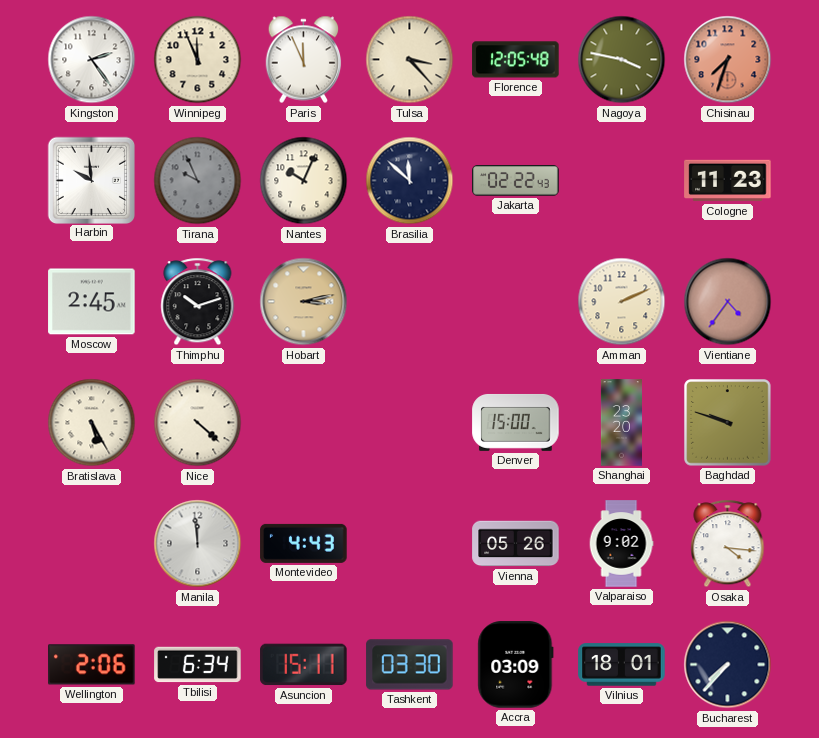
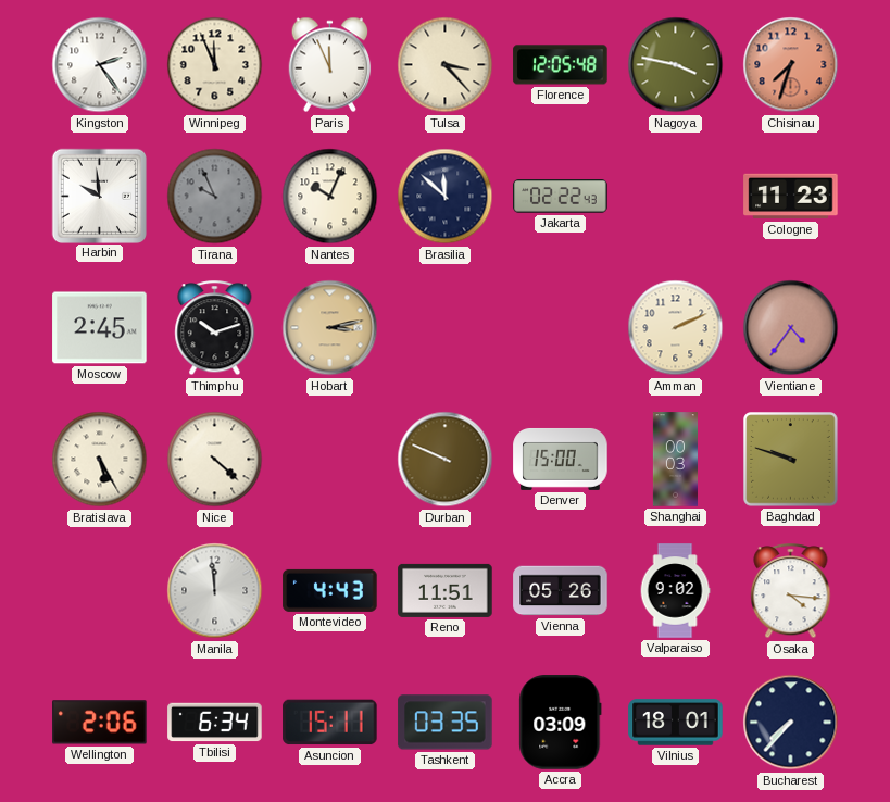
Durban: none -> 9:49 (446, 460)
Shanghai: 23:20 -> 00:03 (675, 460)
Reno: none -> 11:51 (446, 590)
Tashkent: 03:30 -> 03:35 (446, 723)
